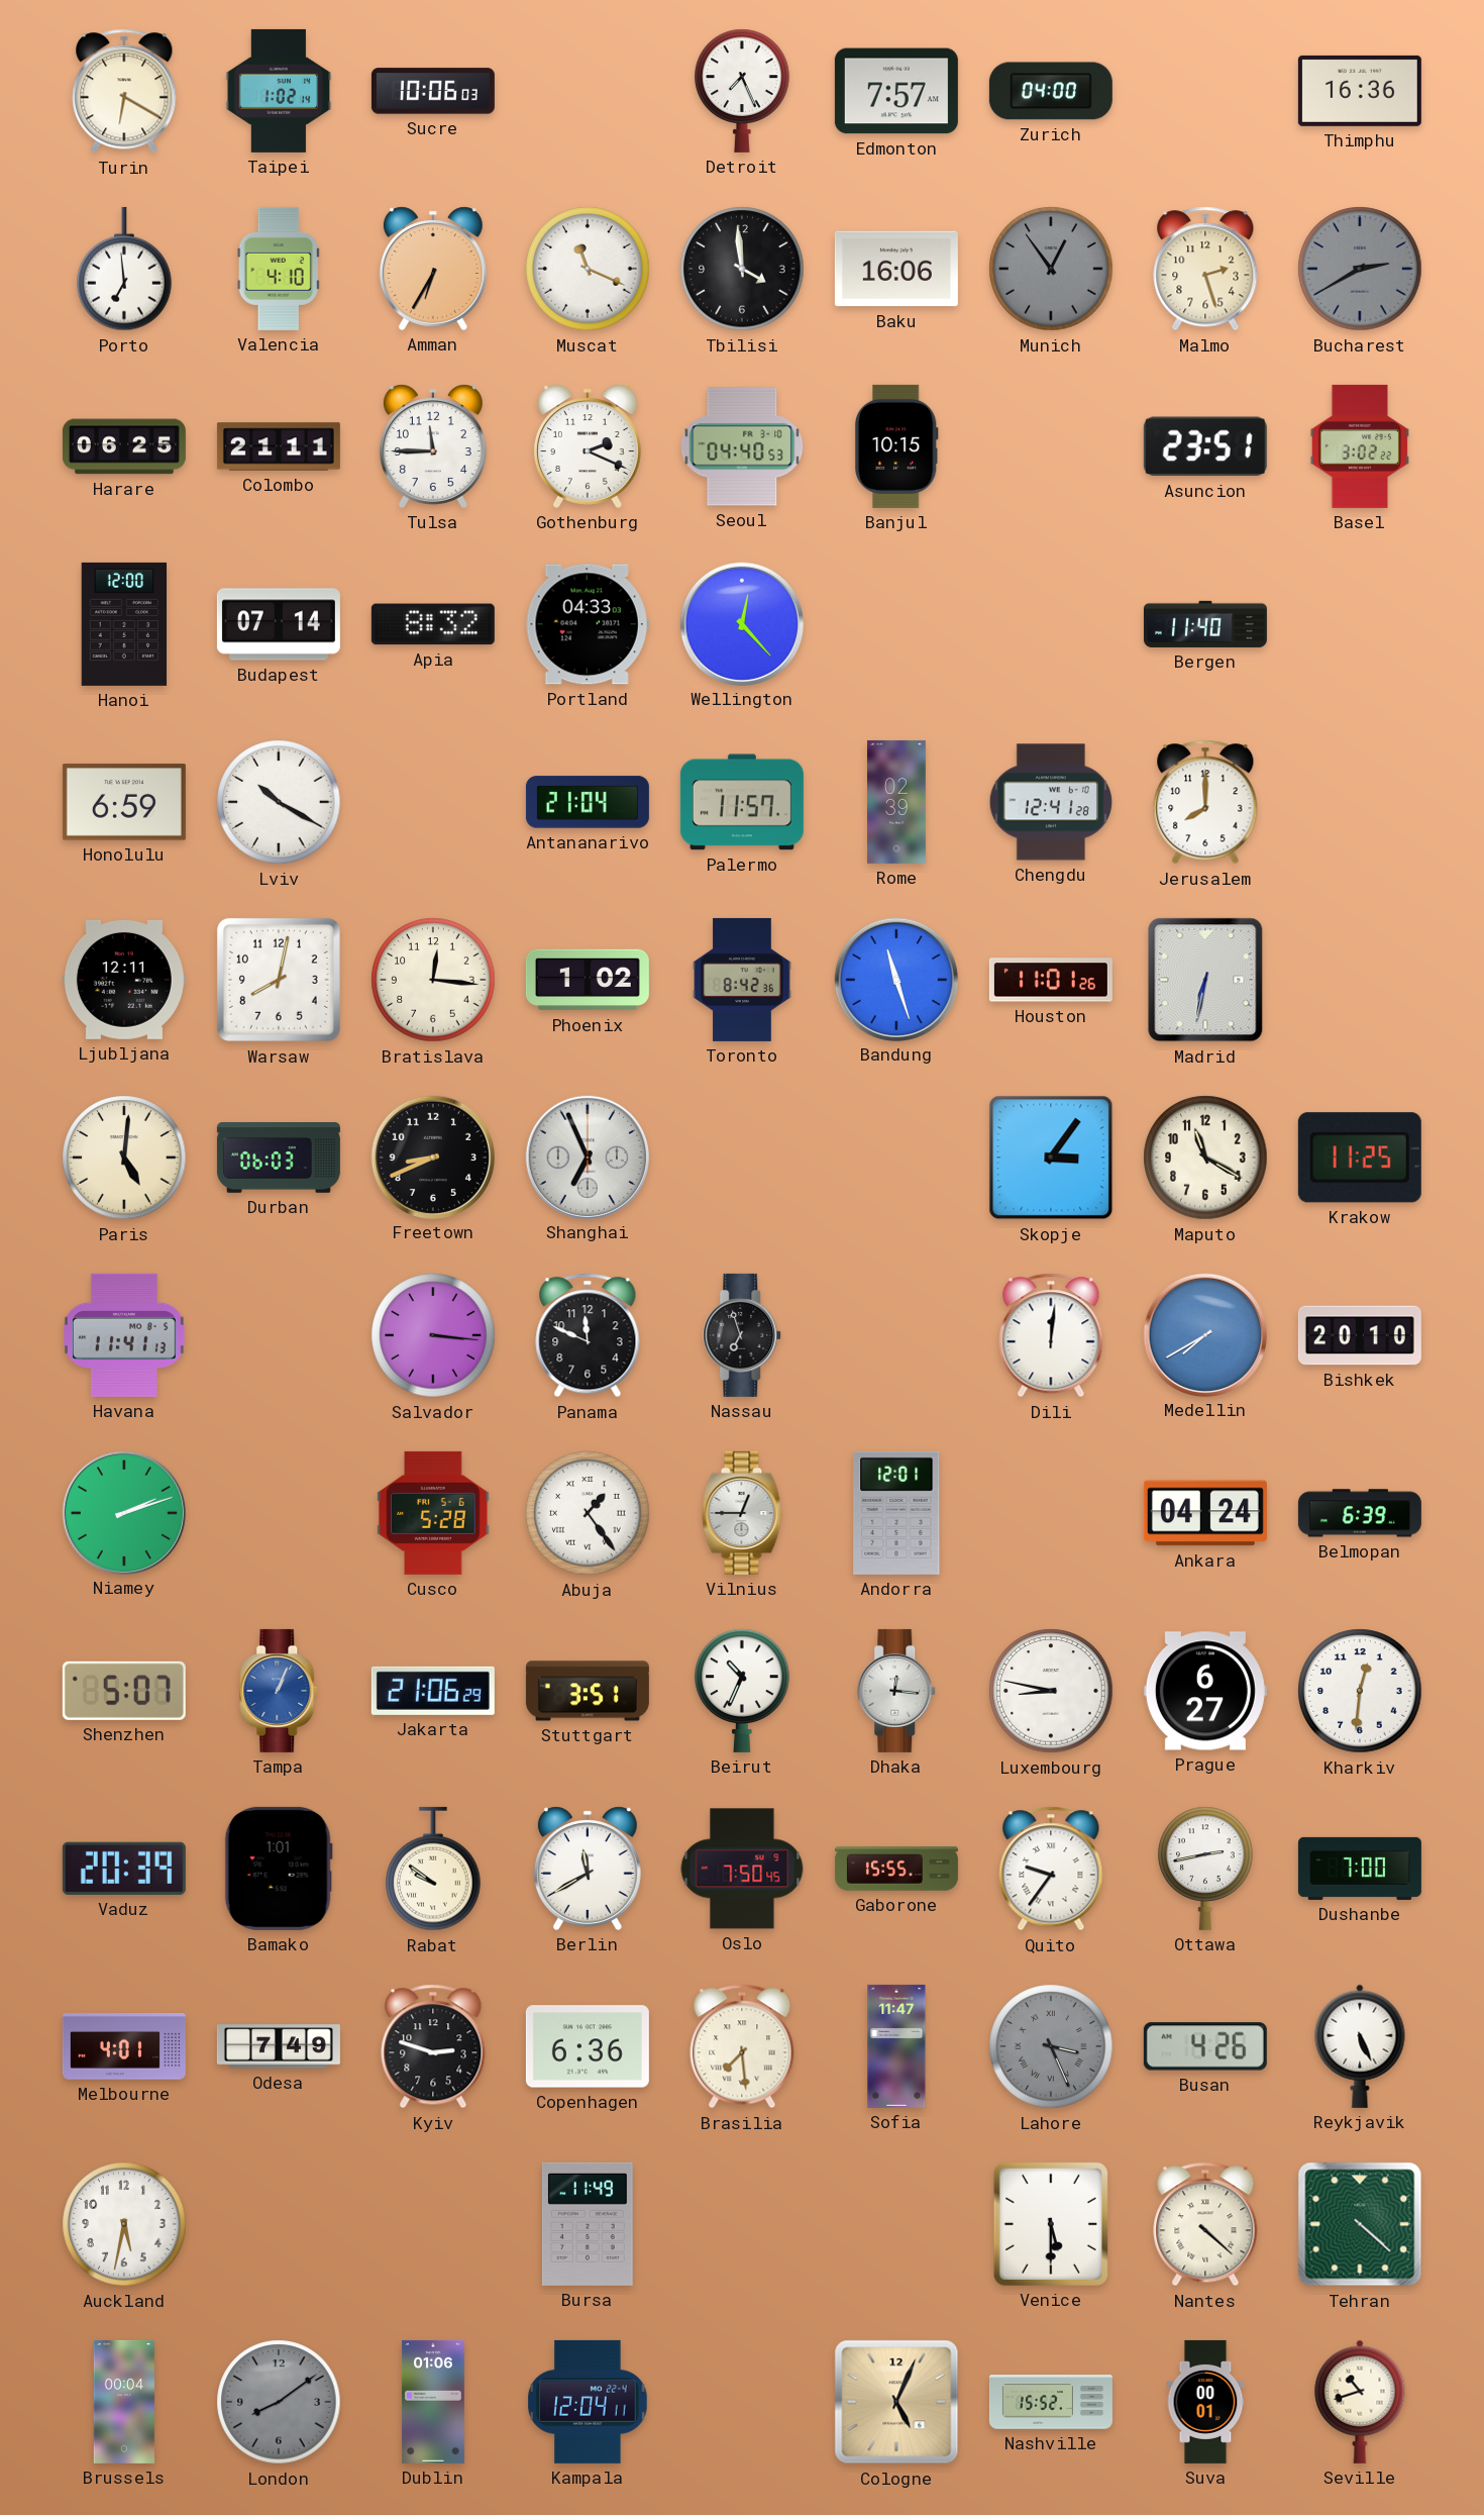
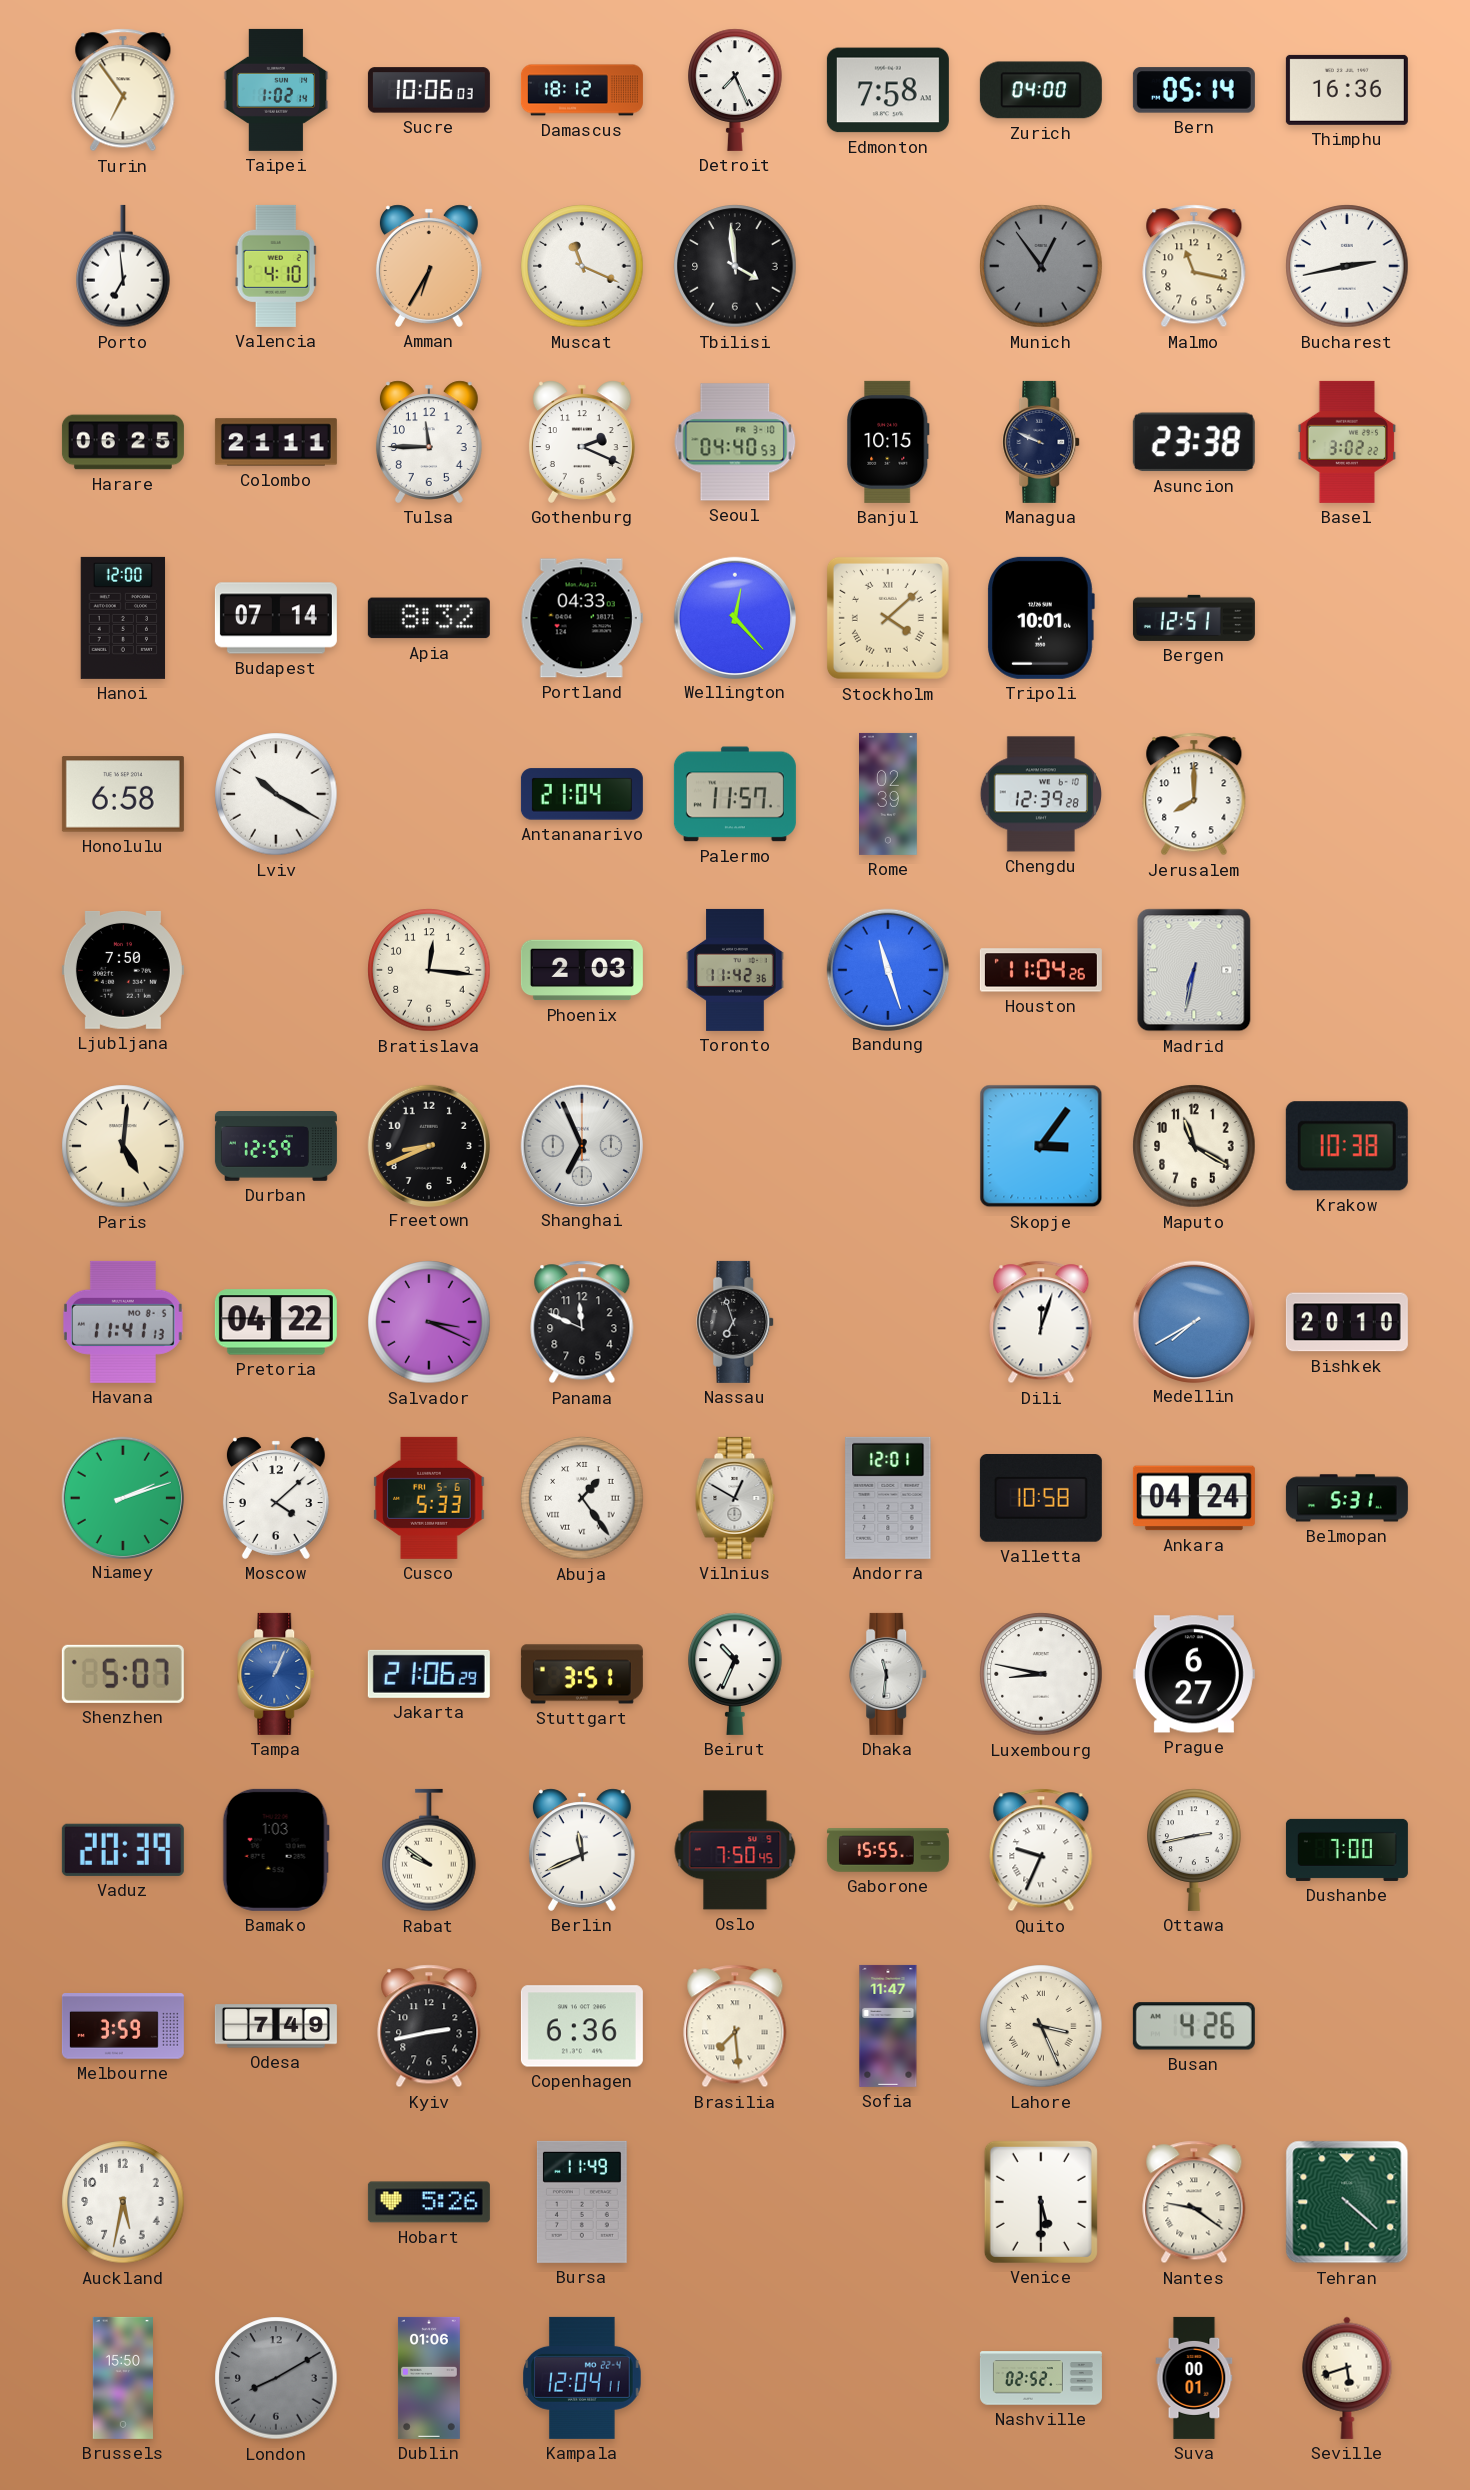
Turin: 6:20 -> 6:54 (123, 90)
Damascus: none -> 18:12 (582, 90)
Edmonton: 7:57 -> 7:58 (888, 90)
Bern: none -> 05:14 (1194, 90)
Baku: 16:06 -> none (896, 269)
Malmo: 2:27 -> 11:17 (1194, 266)
Bucharest: 2:40 -> 2:43 (1347, 266)
Bucharest dial: grey -> white (1347, 266)
Managua: none -> 9:49 (1042, 442)
Asuncion: 23:51 -> 23:38 (1194, 442)
Stockholm: none -> 4:08 (888, 618)
Tripoli: none -> 10:01 (1041, 618)
Bergen: 11:40 -> 12:51 (1194, 618)
Honolulu: 6:59 -> 6:58 (123, 794)
Chengdu: 12:41 -> 12:39 (1040, 794)
Ljubljana: 12:11 -> 7:50 (123, 970)
Warsaw: 8:02 -> none (279, 980)
Phoenix: 1:02 -> 2:03 (582, 970)
Toronto: 8:42 -> 11:42 (735, 970)
Houston: 11:01 -> 11:04 (1041, 970)
Durban: 06:03 -> 12:59 (276, 1147)
Krakow: 11:25 -> 10:38 (1347, 1146)
Pretoria: none -> 04:22 (276, 1322)
Salvador: 3:16 -> 3:19 (429, 1322)
Dili: 12:01 -> 12:03 (1041, 1322)
Moscow: none -> 4:08 (276, 1498)
Cusco: 5:28 -> 5:33 (429, 1498)
Vilnius: 12:45 -> 12:50 (735, 1498)
Valletta: none -> 10:58 (1041, 1499)
Belmopan: 6:39 -> 5:31 (1347, 1498)
Dhaka: 12:16 -> 11:31 (889, 1674)
Kharkiv: 12:31 -> none (1360, 1691)
Bamako: 1:01 -> 1:03 (276, 1850)
Berlin: 11:40 -> 11:41 (582, 1850)
Quito: 9:36 -> 9:34 (1041, 1850)
Melbourne: 4:01 -> 3:59 (123, 2027)
Kyiv: 2:48 -> 2:43 (429, 2026)
Lahore dial: grey -> cream (1041, 2026)
Reykjavik: 5:26 -> none (1360, 2046)
Hobart: none -> 5:26 (429, 2202)
Nantes: 4:22 -> 9:21 (1194, 2202)
Brussels: 00:04 -> 15:50 (123, 2378)
London: 8:09 -> 8:10 (276, 2378)
Cologne: 5:04 -> none (896, 2402)
Nashville: 15:52 -> 02:52 (1041, 2378)
Seville: 10:42 -> 5:42 (1347, 2378)
